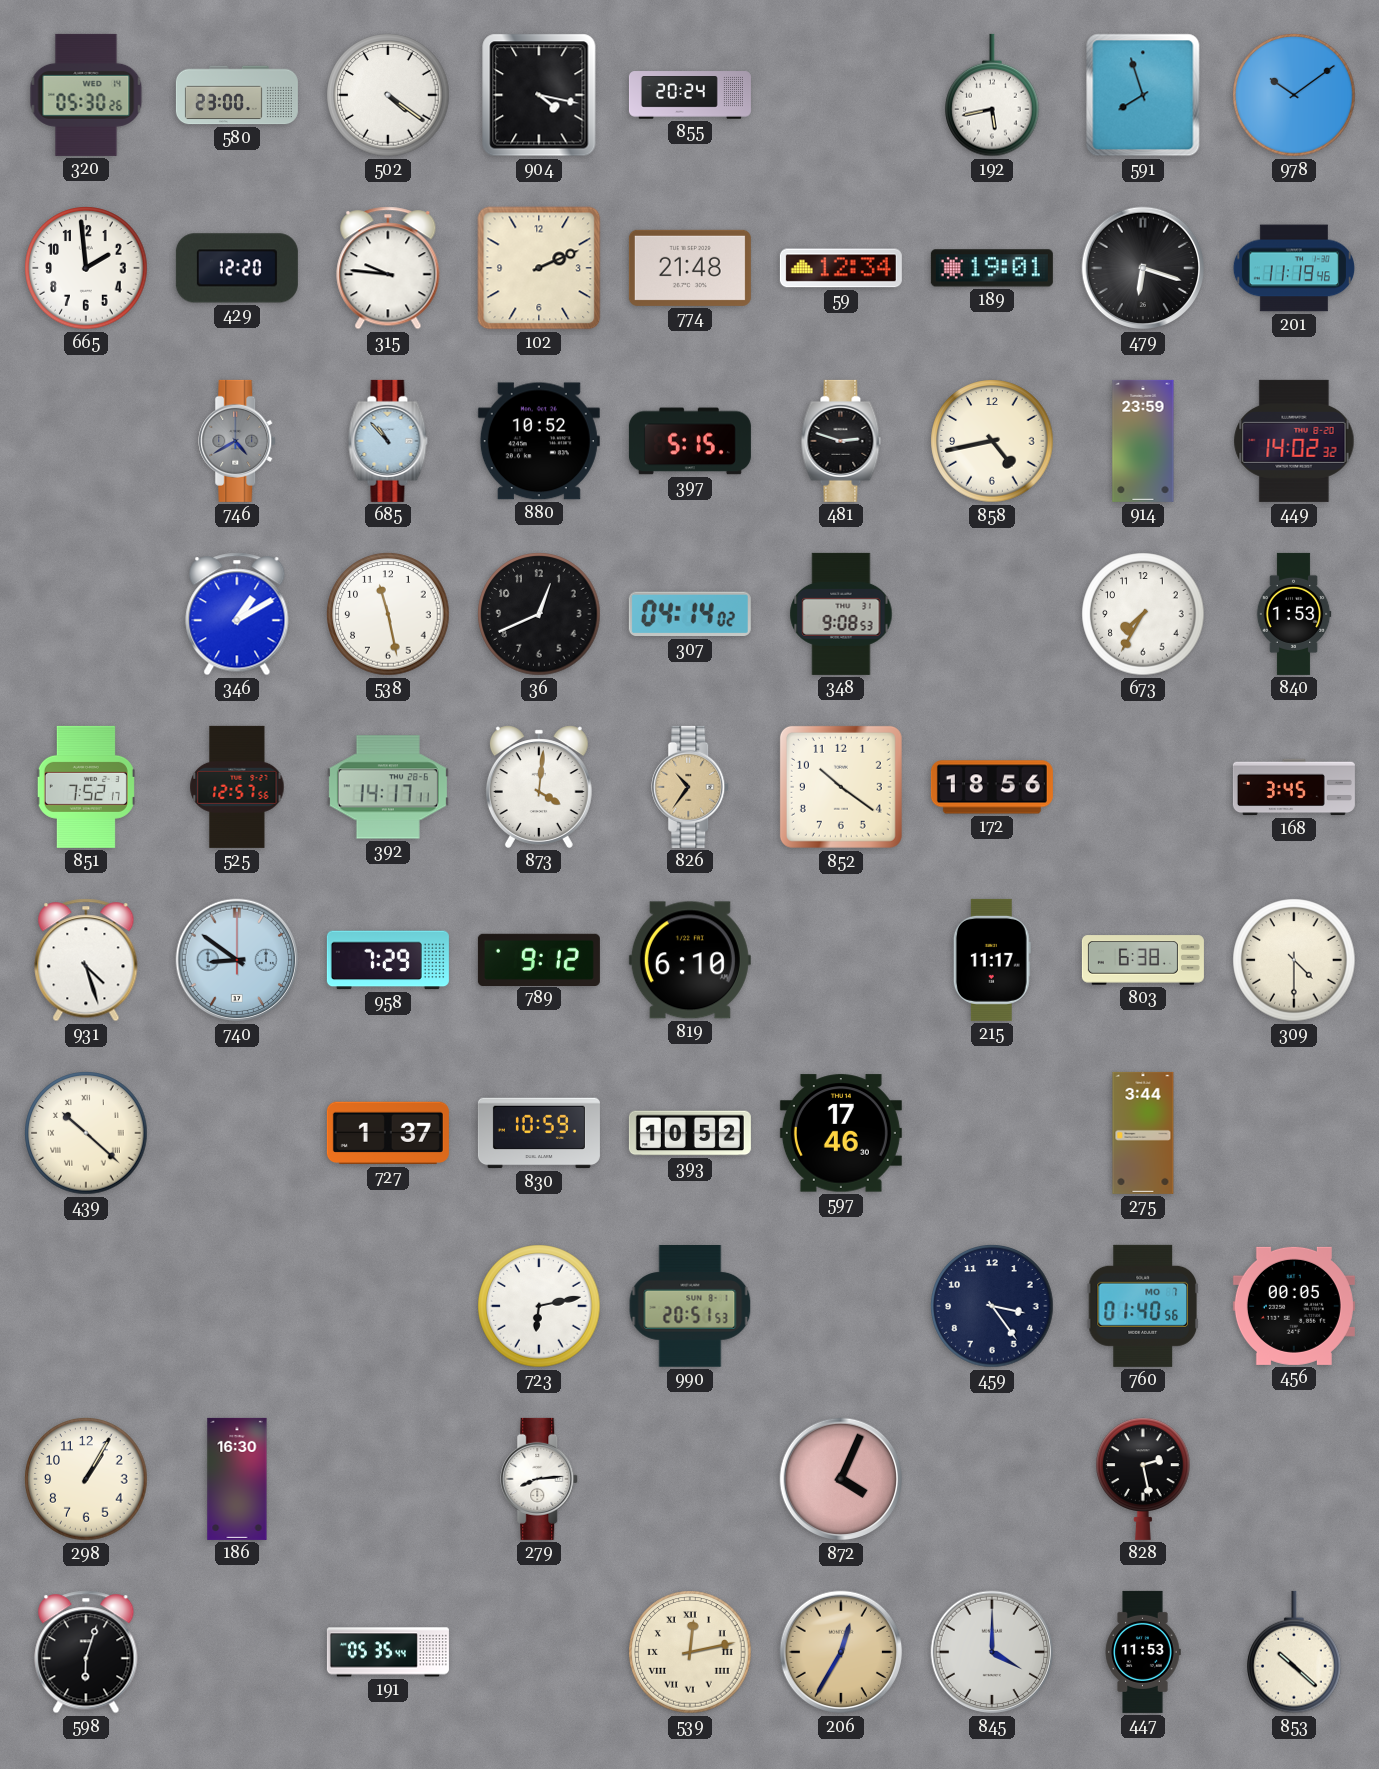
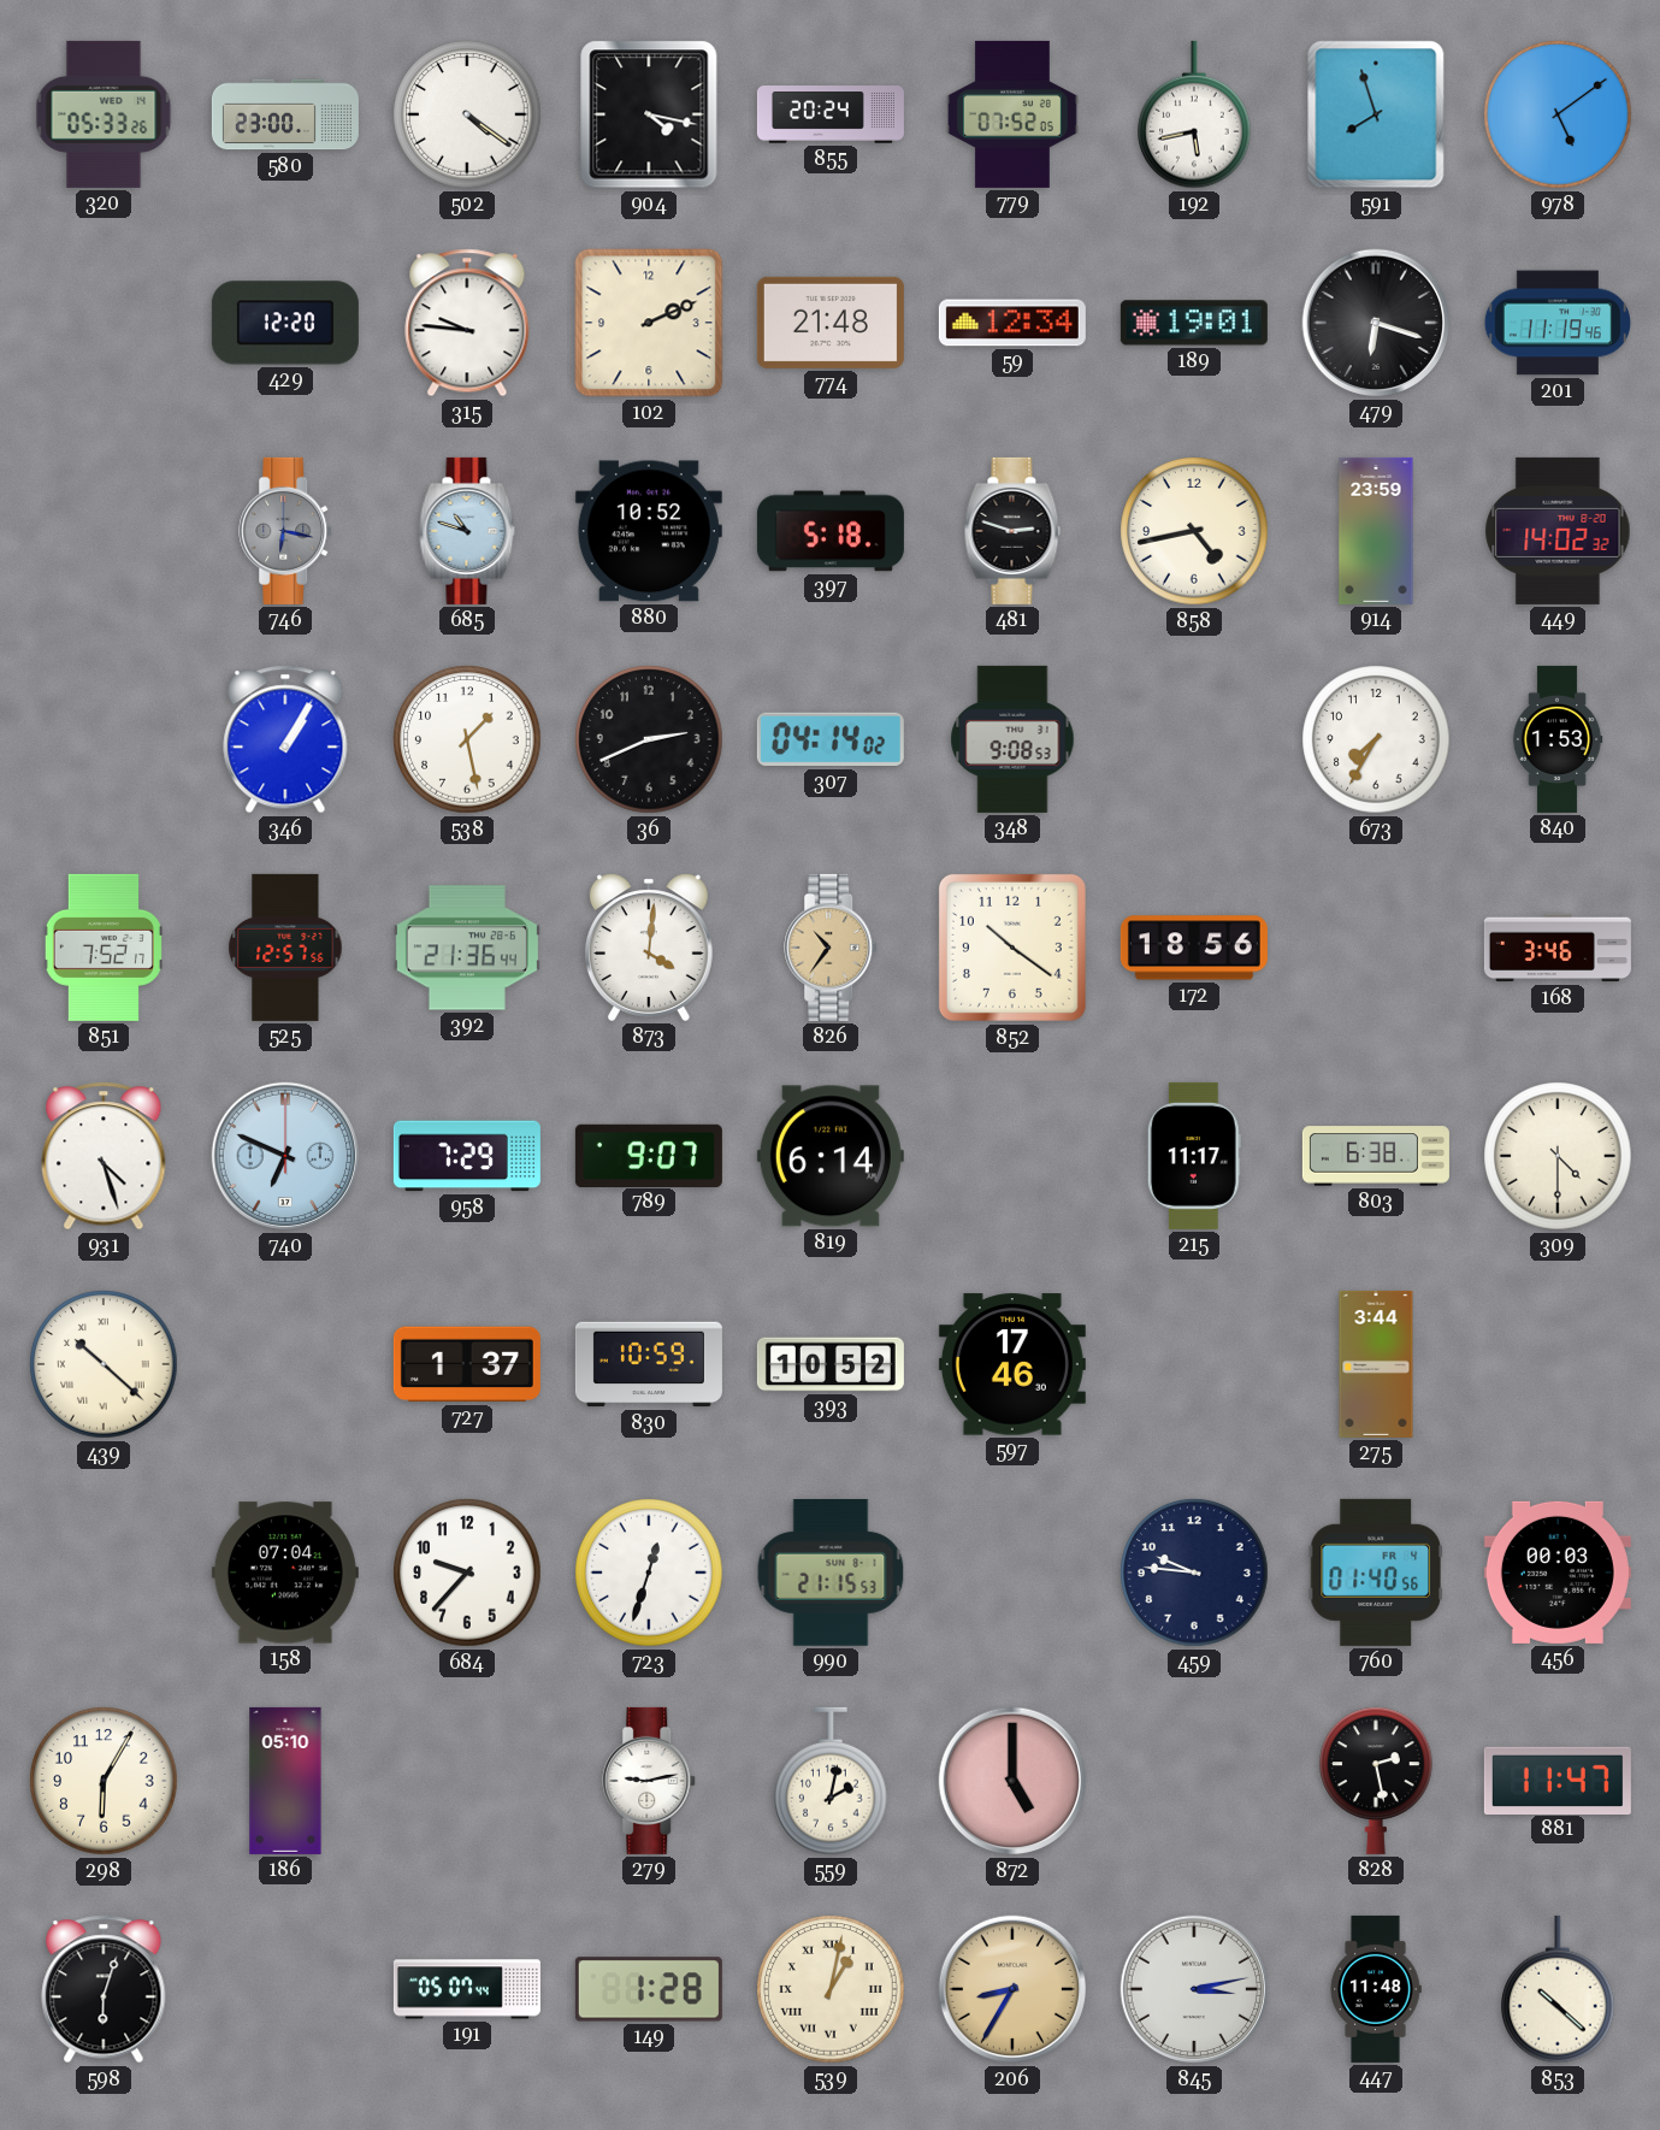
320: 05:30 -> 05:33 (104, 114)
779: none -> 07:52 (1014, 114)
978: 10:09 -> 5:09 (1558, 114)
665: 1:59 -> none (86, 268)
746: 4:40 -> 6:17 (286, 531)
685: 10:53 -> 10:48 (467, 531)
397: 5:15 -> 5:18 (831, 531)
346: 1:10 -> 1:05 (285, 739)
538: 11:28 -> 1:28 (467, 739)
36: 12:41 -> 2:41 (649, 739)
392: 14:17 -> 21:36 (467, 948)
168: 3:45 -> 3:46 (1558, 948)
740: 8:51 -> 6:49 (285, 1156)
789: 9:12 -> 9:07 (649, 1155)
819: 6:10 -> 6:14 (831, 1156)
158: none -> 07:04 (285, 1573)
684: none -> 9:37 (467, 1573)
723: 6:13 -> 12:33 (649, 1573)
990: 20:51 -> 21:15 (831, 1574)
459: 3:24 -> 9:46 (1194, 1573)
760 date: MO 7 -> FR 4 (1376, 1573)
456: 00:05 -> 00:03 (1558, 1573)
298: 1:05 -> 6:05 (104, 1781)
186: 16:30 -> 05:10 (285, 1781)
279: 8:14 -> 9:13 (650, 1781)
559: none -> 2:02 (831, 1781)
872: 4:04 -> 5:00 (1012, 1781)
881: none -> 11:47 (1558, 1780)
191: 05:35 -> 05:07 (467, 1989)
149: none -> 1:28 (649, 1989)
539: 12:13 -> 1:02 (831, 1989)
206: 12:35 -> 8:35 (1012, 1989)
845: 4:00 -> 3:13 (1194, 1989)
447: 11:53 -> 11:48 (1376, 1989)
